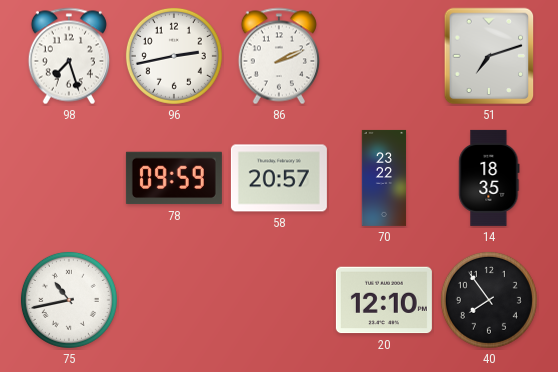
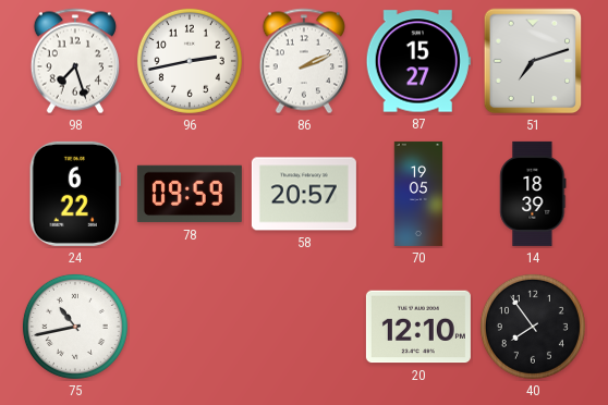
87: none -> 15:27 (418, 61)
24: none -> 6:22 (75, 194)
70: 23:22 -> 19:05 (418, 194)
14: 18:35 -> 18:39 (533, 194)
